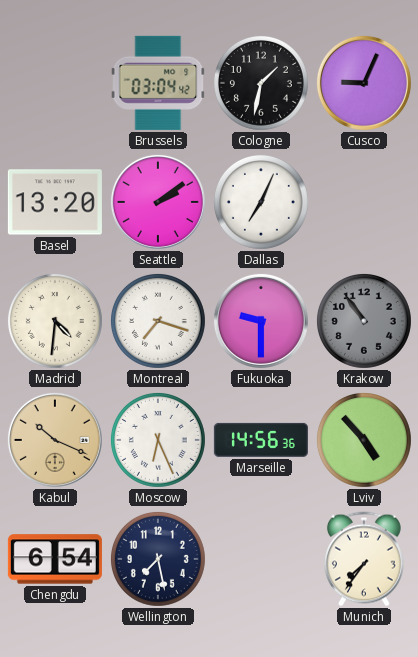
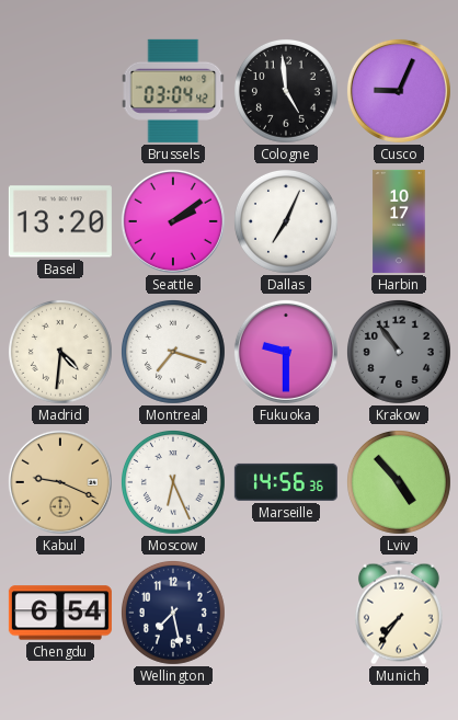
Cologne: 1:32 -> 4:59 (286, 91)
Harbin: none -> 10:17 (399, 221)
Kabul: 10:19 -> 9:19 (60, 482)
